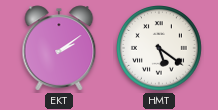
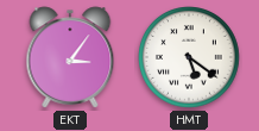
EKT: 2:09 -> 3:06 (70, 57)
